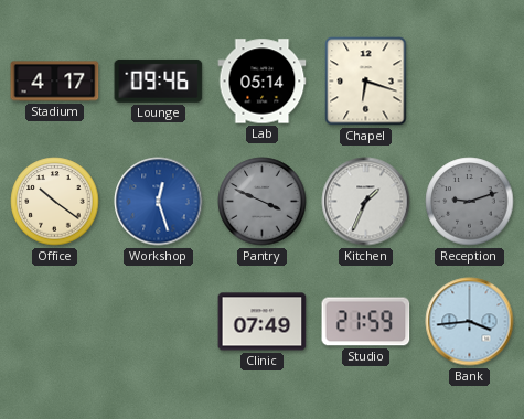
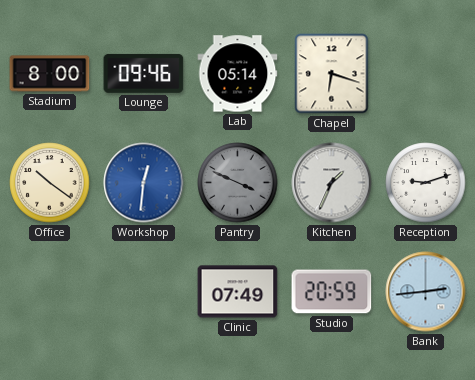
Stadium: 4:17 -> 8:00 (50, 74)
Workshop: 12:27 -> 12:31 (144, 183)
Reception dial: grey -> white (426, 183)
Studio: 21:59 -> 20:59 (332, 292)
Bank: 3:44 -> 2:44 (426, 292)
